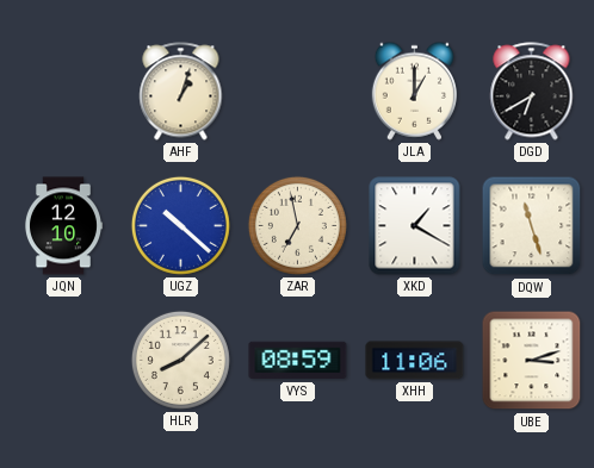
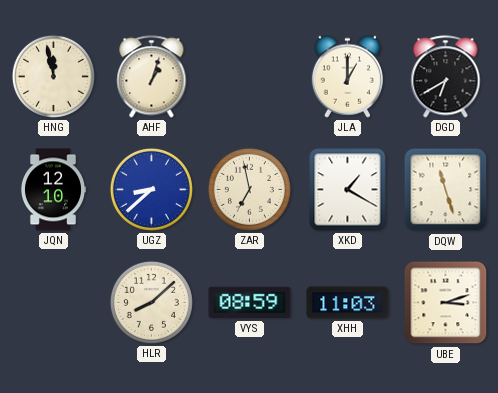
HNG: none -> 11:58 (53, 76)
UGZ: 10:22 -> 8:38 (151, 189)
XHH: 11:06 -> 11:03 (348, 303)
